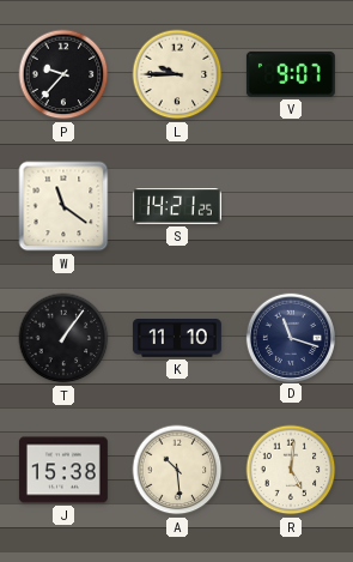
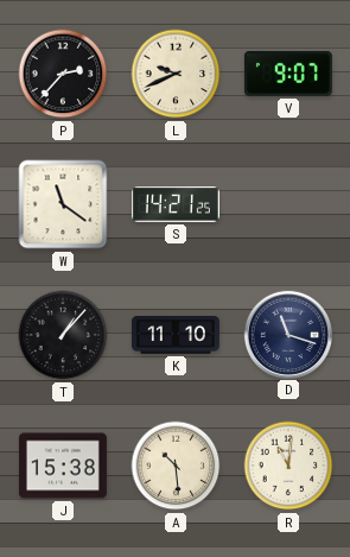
P: 9:37 -> 2:37 (63, 74)
L: 9:45 -> 9:41 (176, 74)
T: 1:06 -> 1:07 (63, 335)
R: 5:01 -> 11:01 (288, 466)
